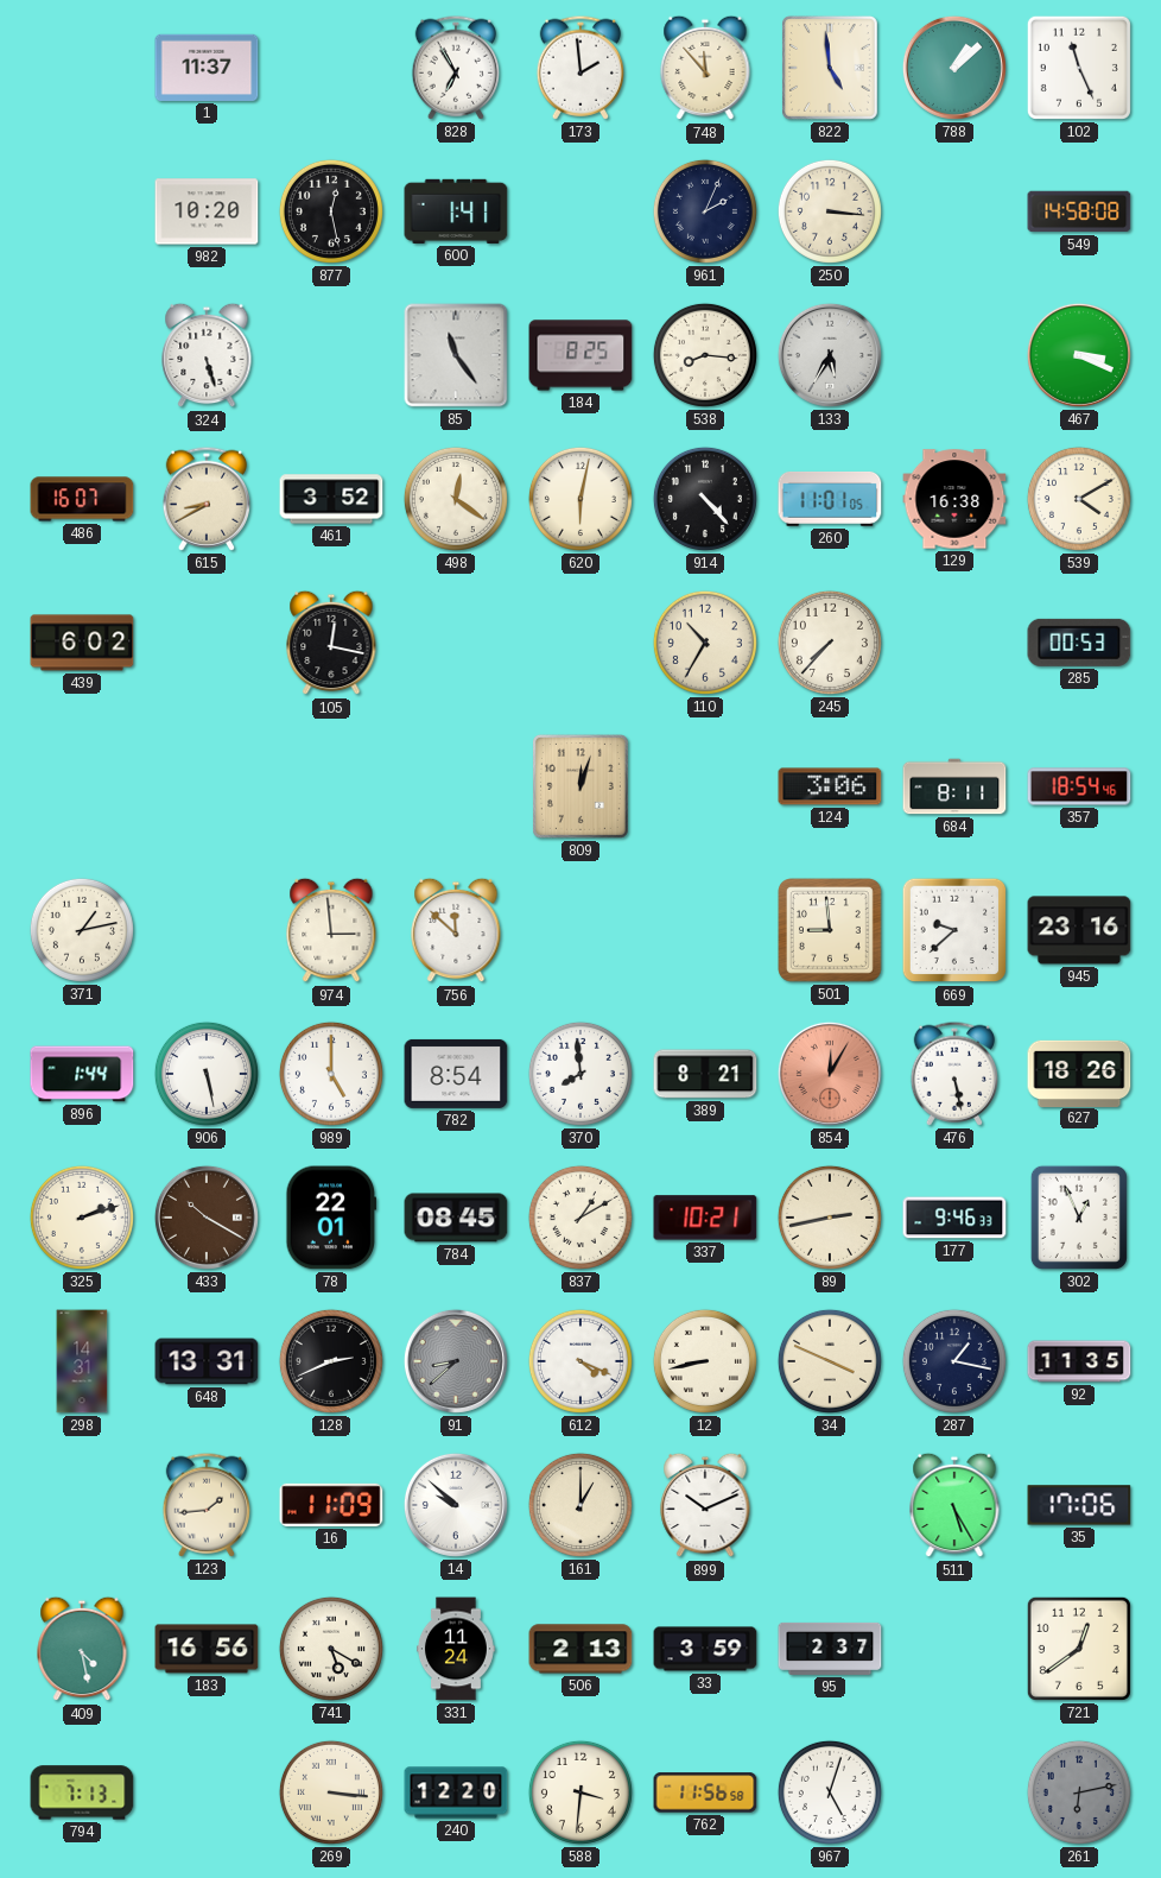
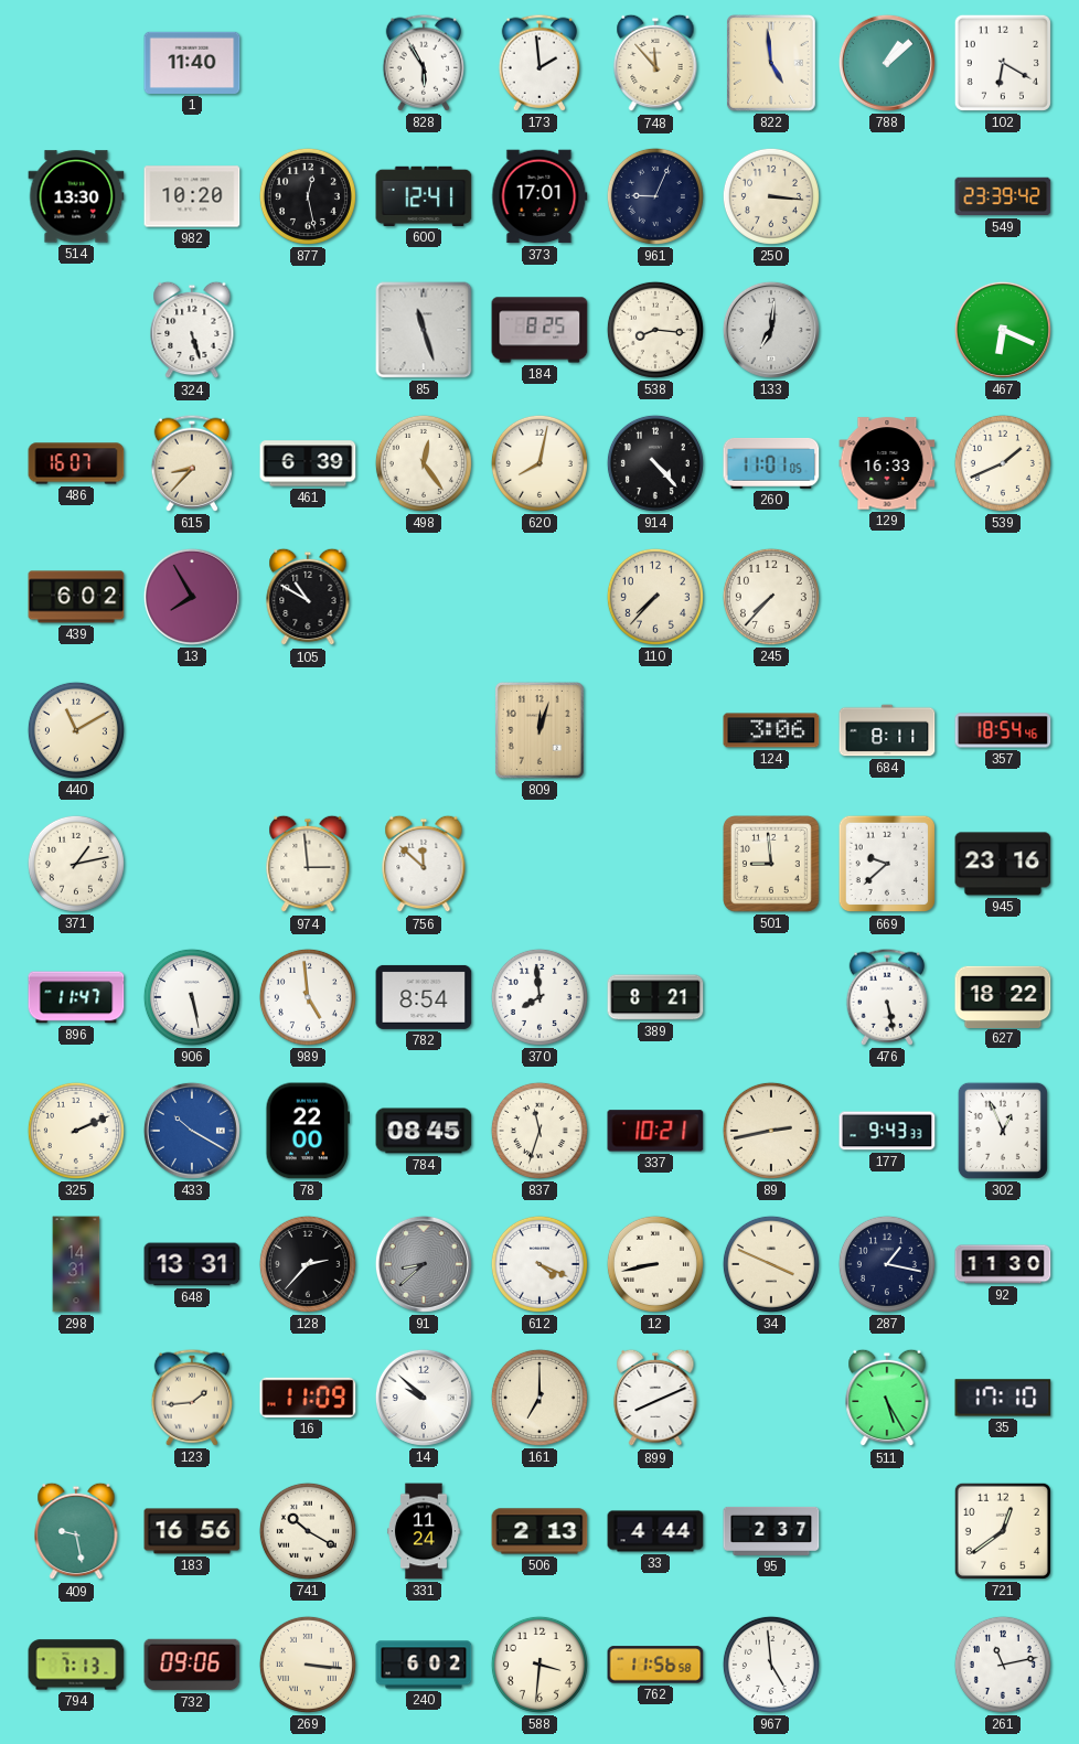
1: 11:37 -> 11:40 (192, 63)
828: 6:55 -> 5:55 (423, 63)
102: 11:26 -> 6:20 (1003, 63)
514: none -> 13:30 (76, 196)
600: 1:41 -> 12:41 (424, 196)
373: none -> 17:01 (539, 196)
961: 2:04 -> 9:04 (655, 196)
549: 14:58 -> 23:39 (1003, 196)
85: 11:24 -> 11:27 (424, 330)
133: 5:35 -> 7:01 (771, 330)
467: 3:19 -> 6:19 (1003, 330)
615: 8:40 -> 8:37 (191, 463)
461: 3:52 -> 6:39 (308, 463)
498: 12:21 -> 12:24 (424, 463)
620: 6:02 -> 8:02 (539, 463)
129: 16:38 -> 16:33 (887, 463)
539: 4:10 -> 1:41 (1003, 463)
13: none -> 7:55 (192, 597)
105: 12:17 -> 10:50 (308, 597)
110: 10:35 -> 7:37 (655, 597)
285: 00:53 -> none (1079, 643)
440: none -> 11:10 (76, 730)
896: 1:44 -> 11:47 (76, 997)
989: 5:00 -> 4:59 (308, 997)
854: 12:05 -> none (830, 1074)
627: 18:26 -> 18:22 (1003, 996)
325: 2:12 -> 2:11 (76, 1131)
433 dial: brown -> blue (192, 1131)
78: 22:01 -> 22:00 (308, 1131)
837: 1:10 -> 11:33 (539, 1131)
177: 9:46 -> 9:43 (887, 1131)
128: 2:41 -> 2:37 (308, 1264)
92: 11:35 -> 11:30 (1003, 1264)
161: 1:00 -> 7:00 (539, 1398)
899: 10:11 -> 8:11 (655, 1398)
35: 17:06 -> 17:10 (1003, 1398)
409: 4:28 -> 9:28 (76, 1531)
741: 5:20 -> 10:20 (308, 1531)
33: 3:59 -> 4:44 (655, 1531)
732: none -> 09:06 (192, 1665)
240: 12:20 -> 6:02 (424, 1665)
967: 5:03 -> 4:59 (771, 1665)
261: 6:13 -> 11:13 (1003, 1665)
261 dial: grey -> white (1003, 1665)
